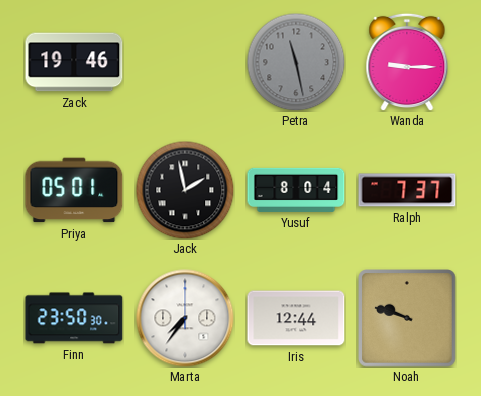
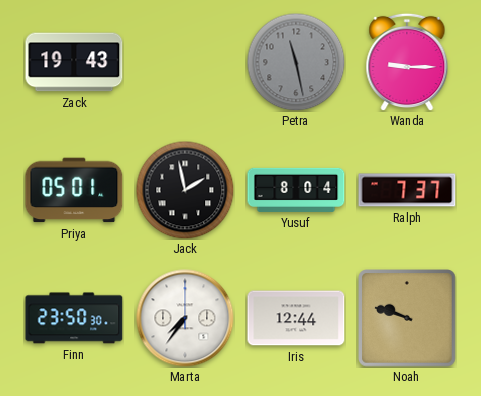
Zack: 19:46 -> 19:43 (74, 62)
